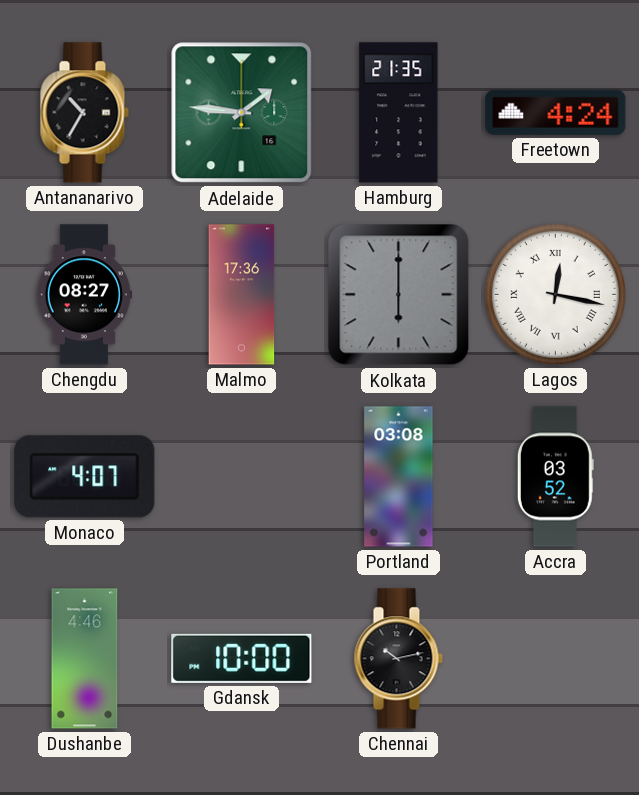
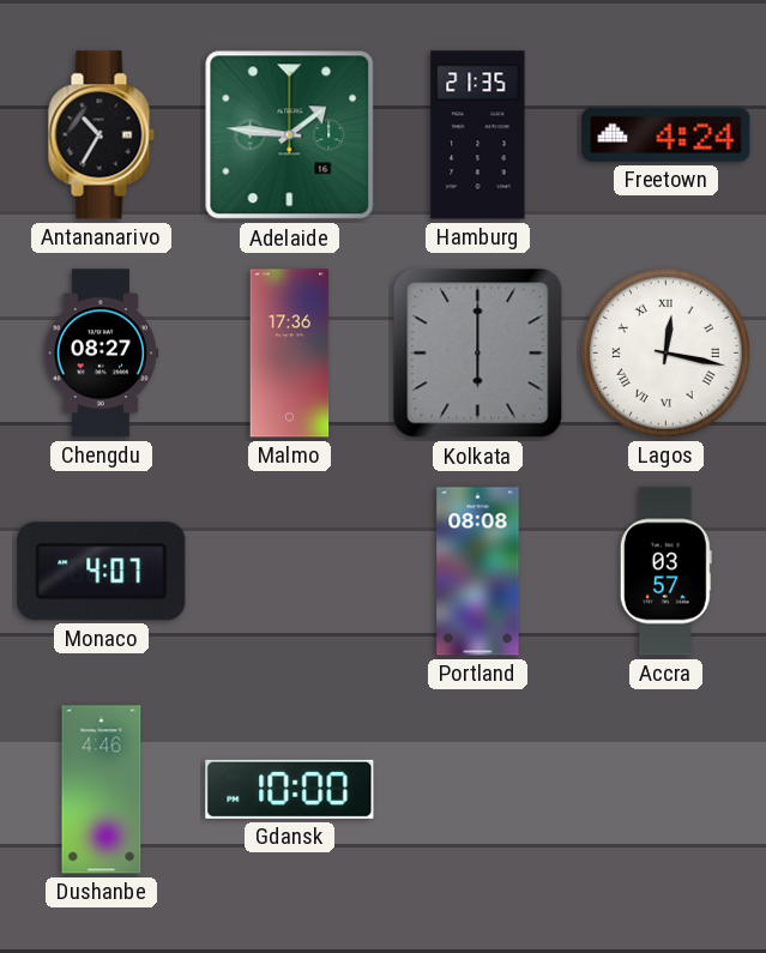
Portland: 03:08 -> 08:08 (478, 572)
Accra: 03:52 -> 03:57 (665, 572)
Chennai: 10:13 -> none (398, 659)
